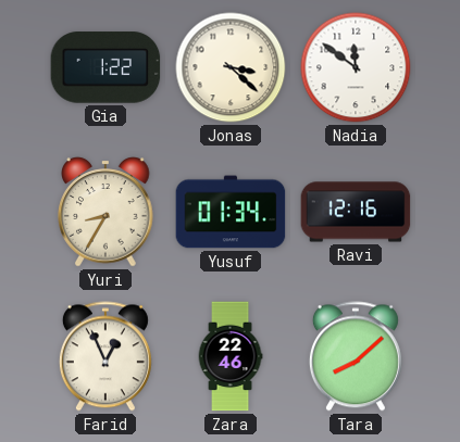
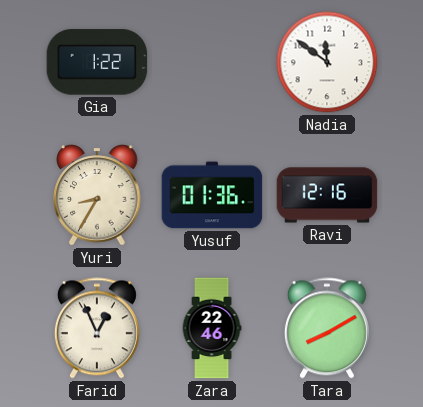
Jonas: 3:22 -> none (231, 67)
Yusuf: 01:34 -> 01:36 (212, 195)
Tara: 8:08 -> 8:10 (327, 328)
